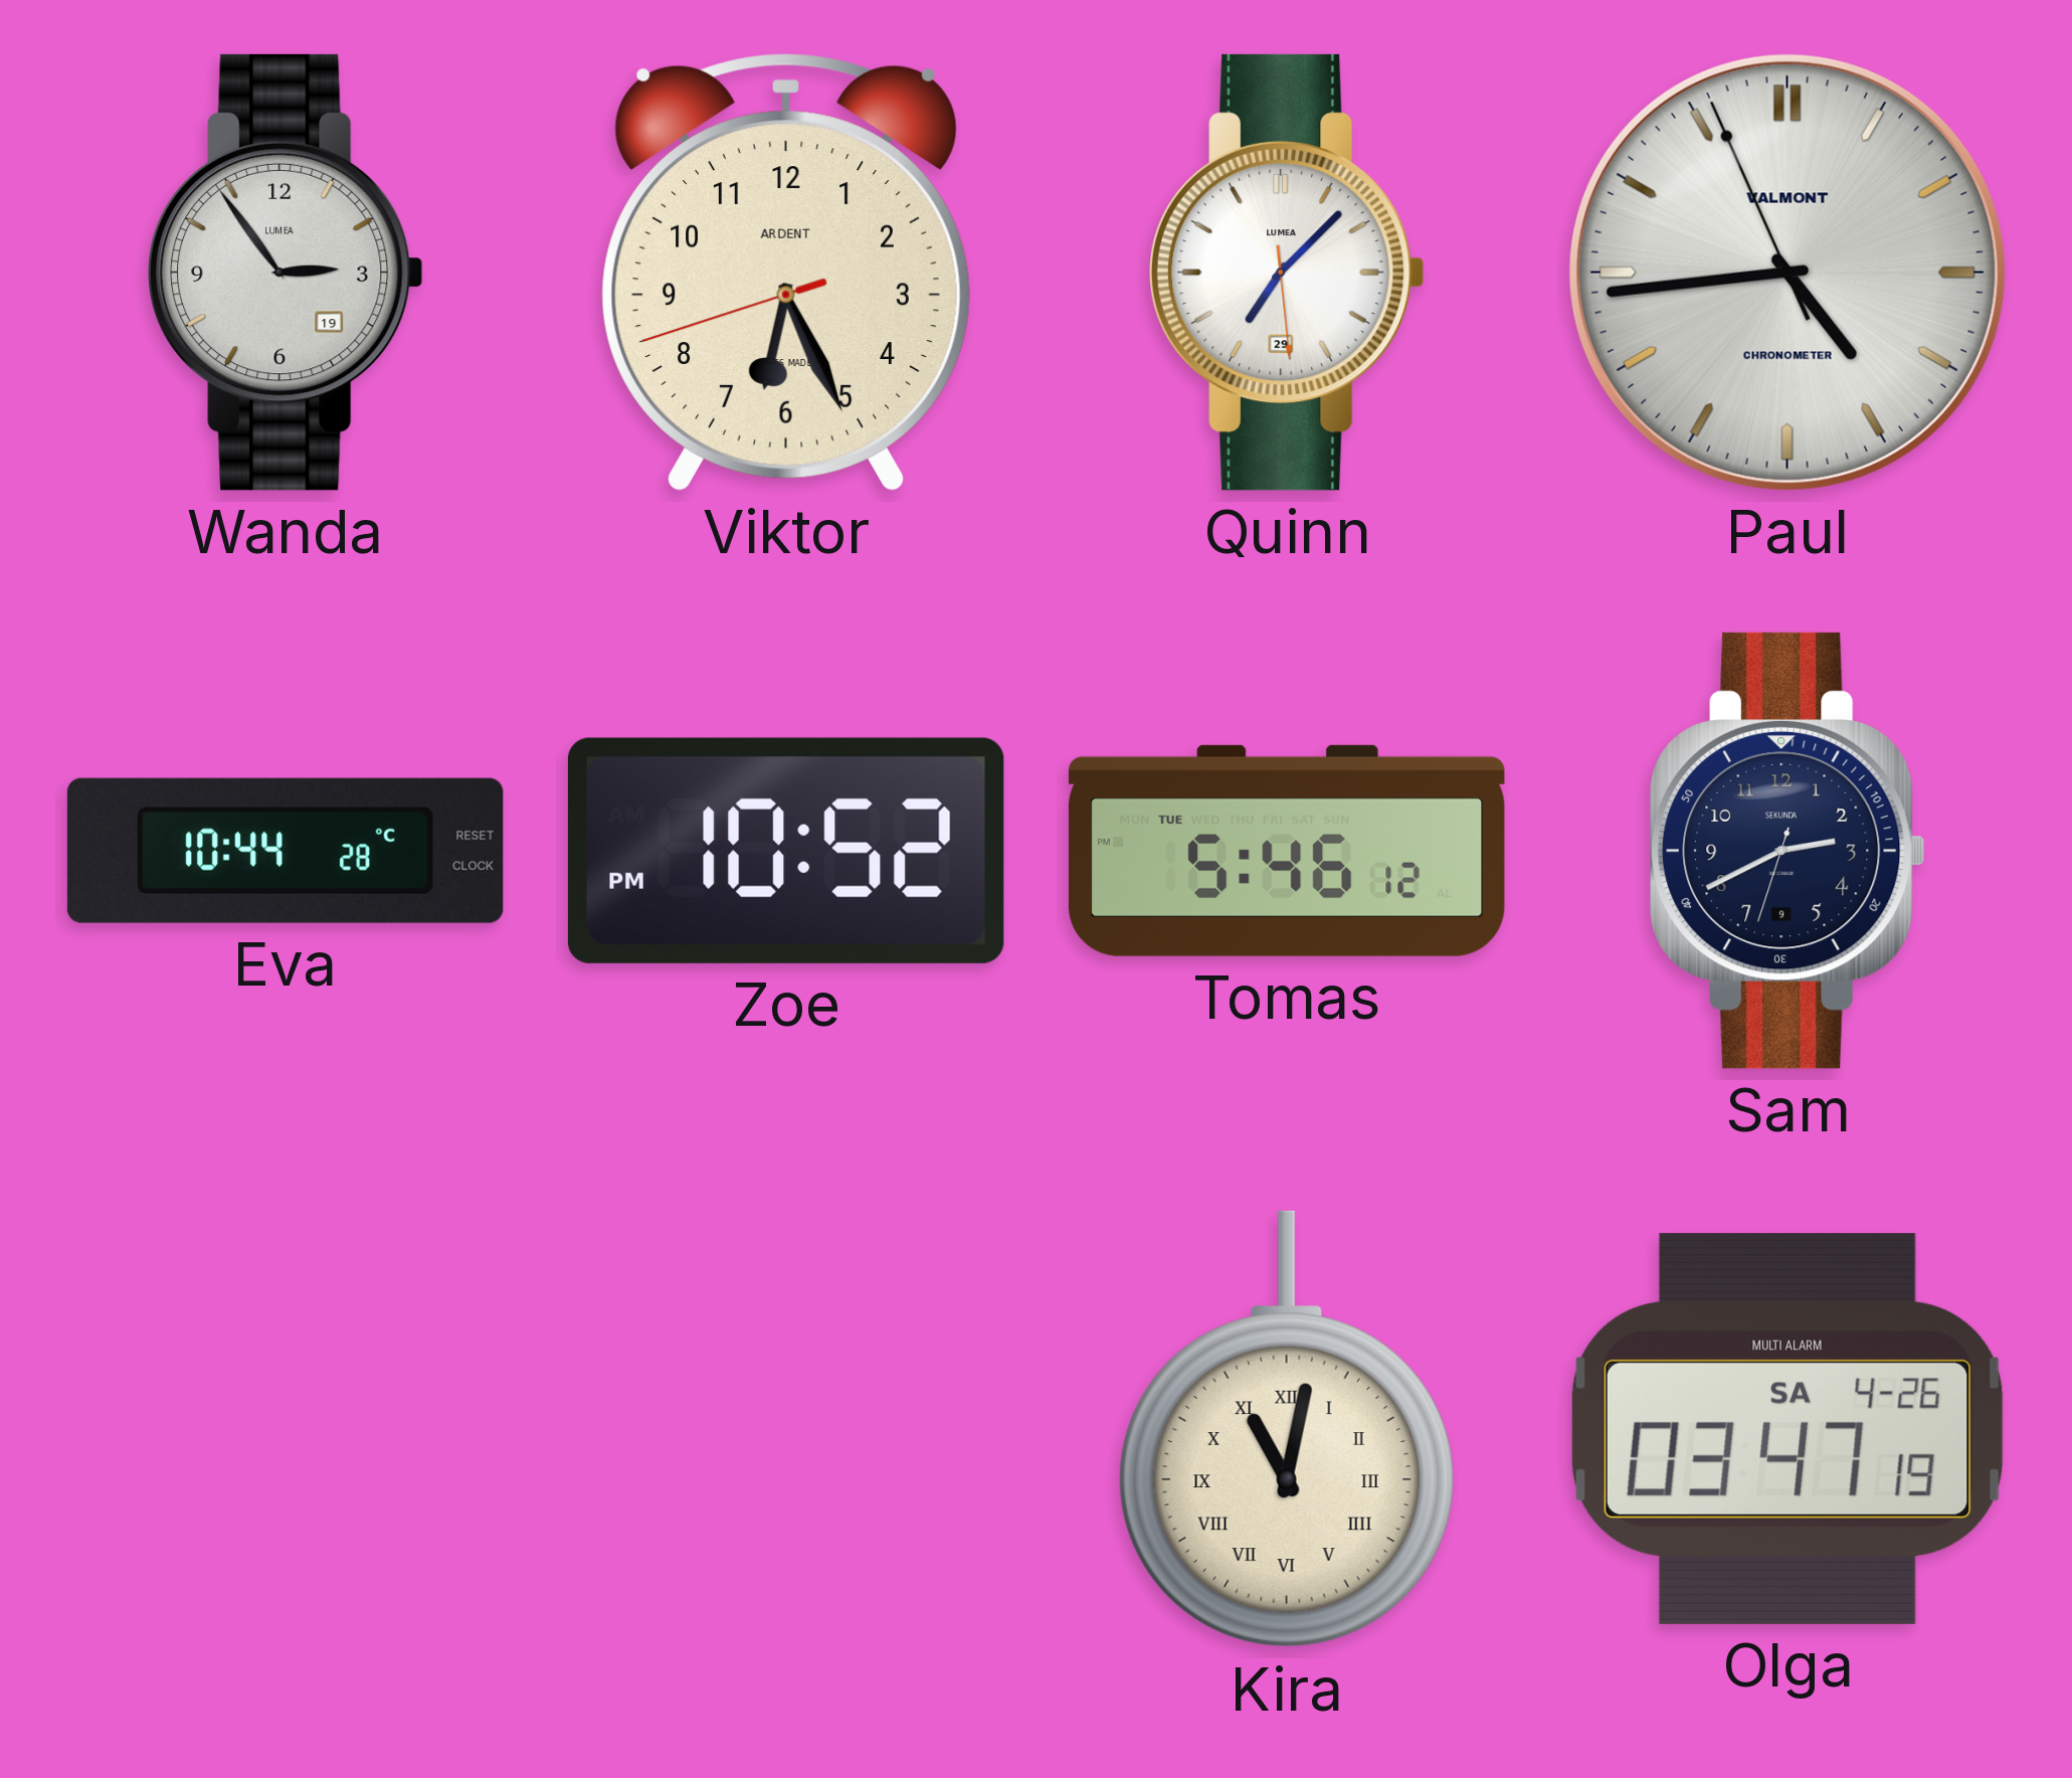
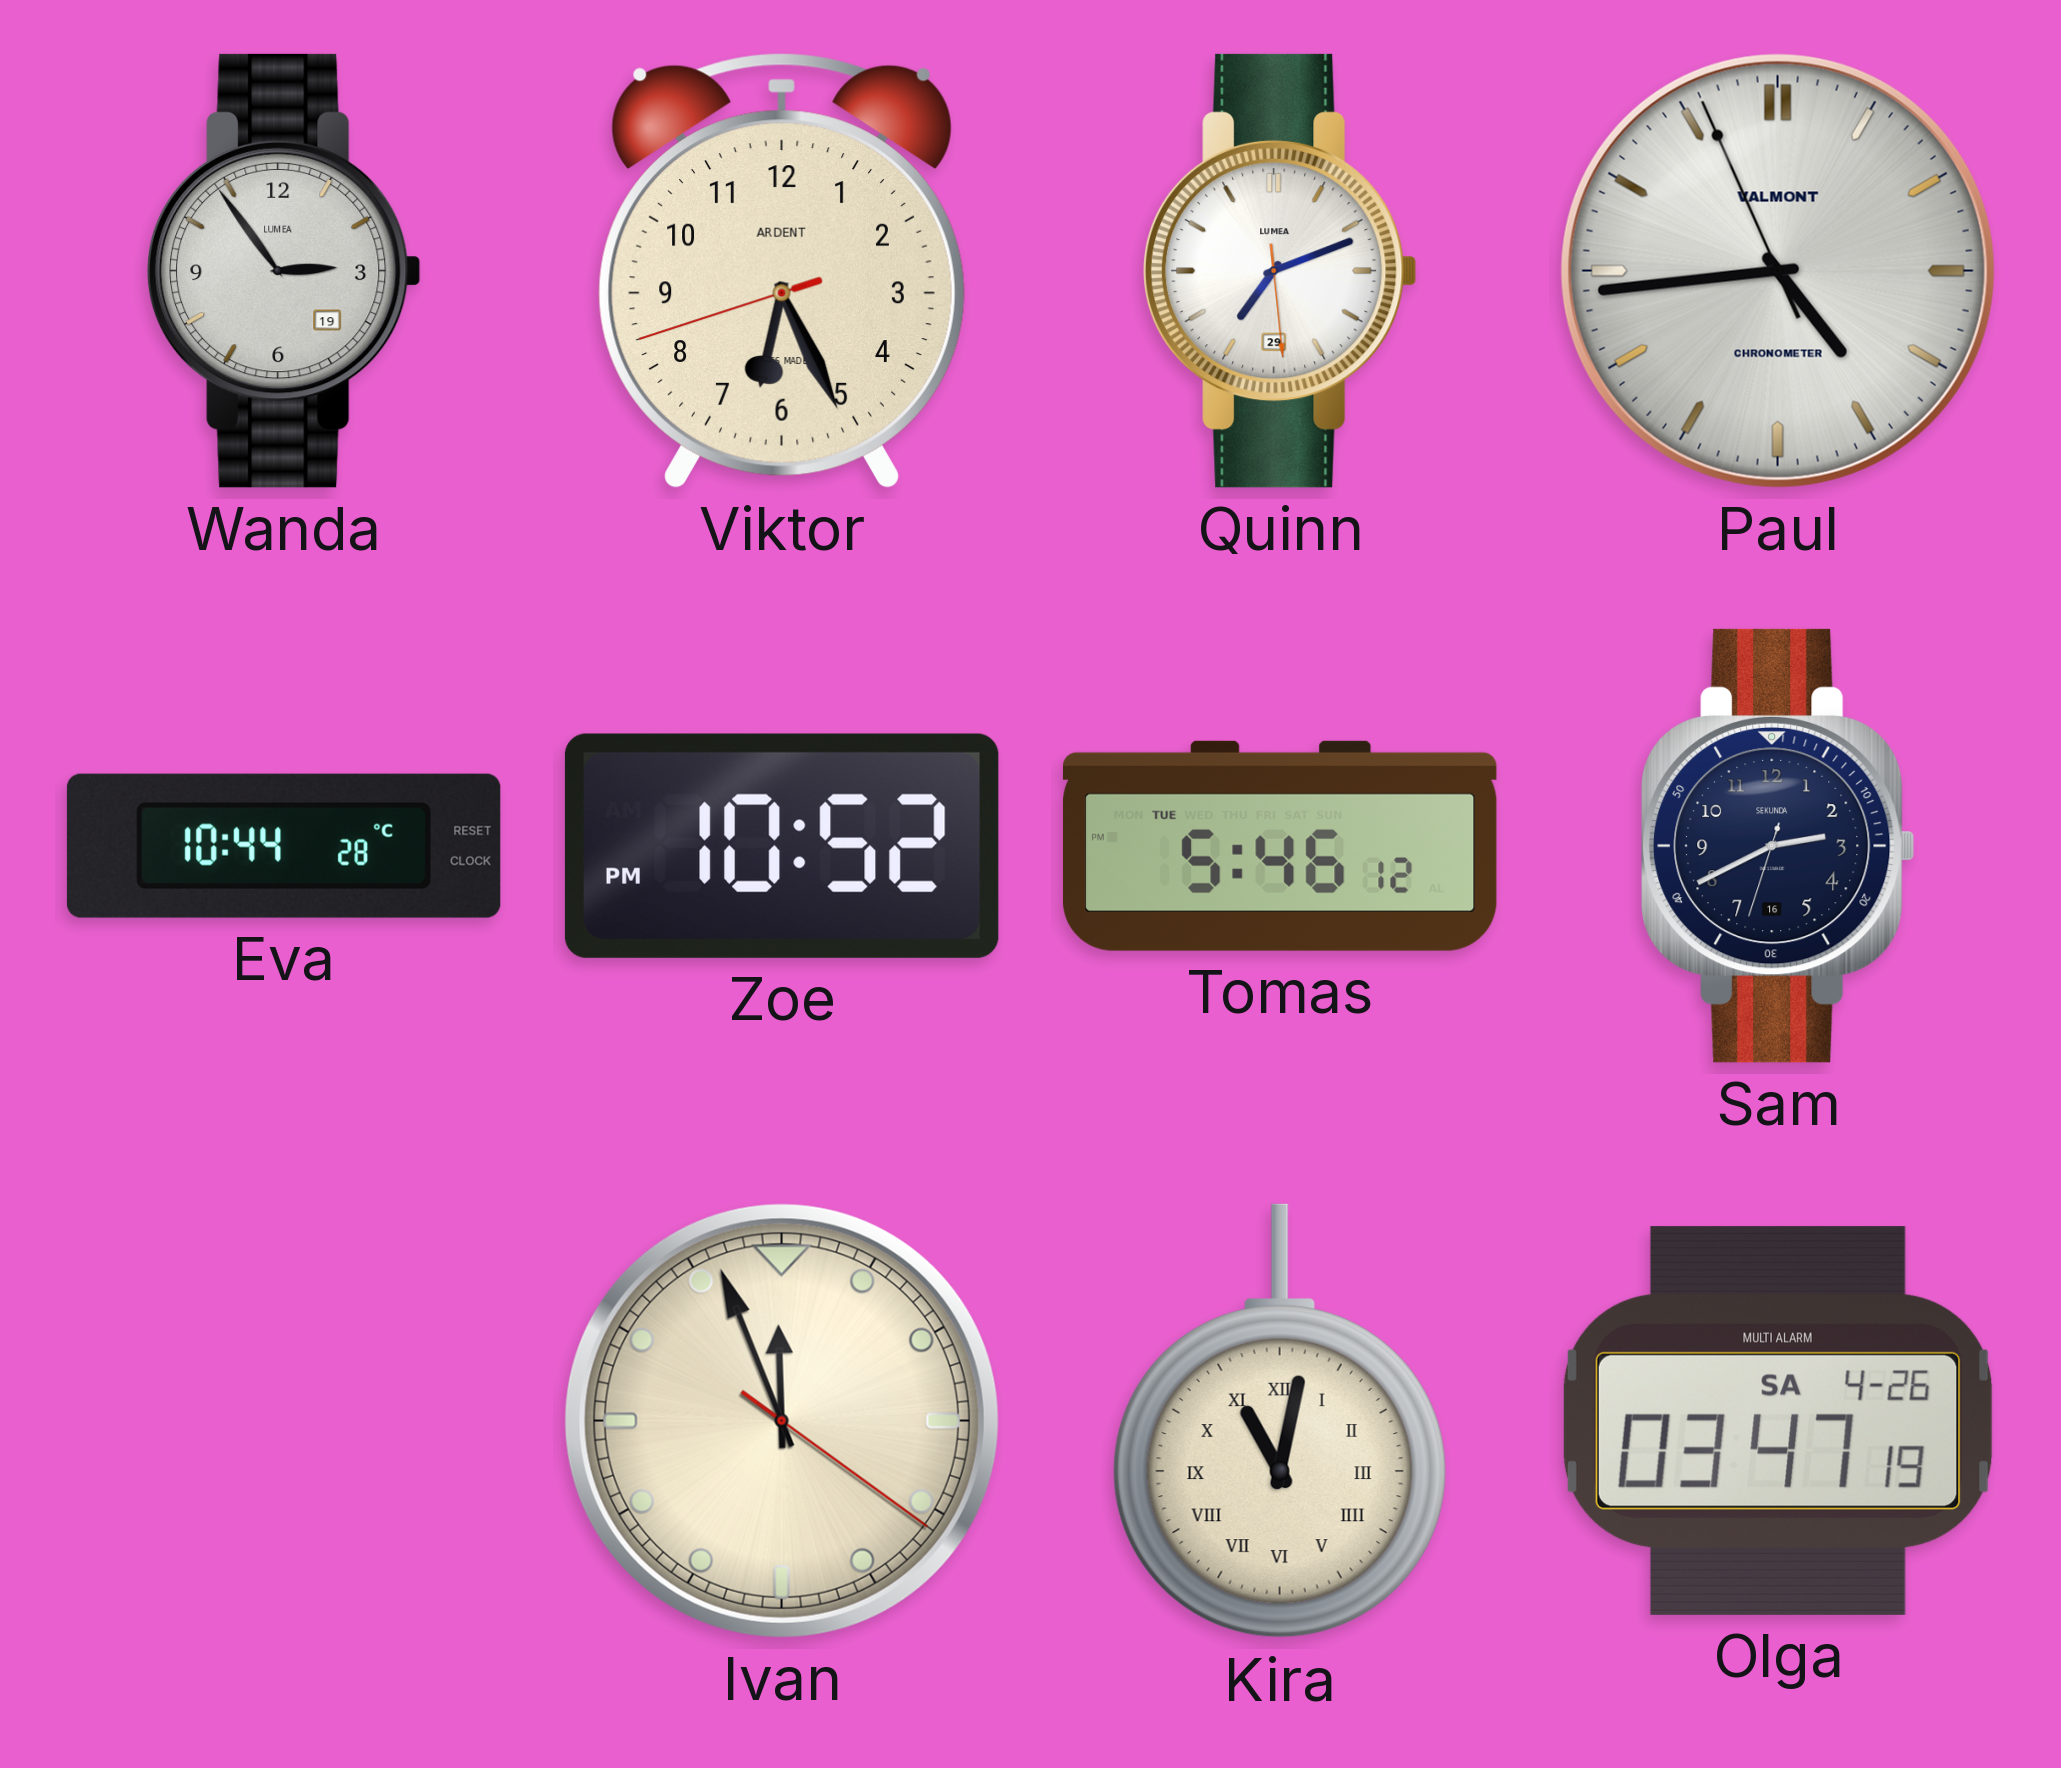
Quinn: 7:07 -> 7:11 (1281, 271)
Sam date: 9 -> 16 (1779, 846)
Ivan: none -> 11:56 (782, 1421)
